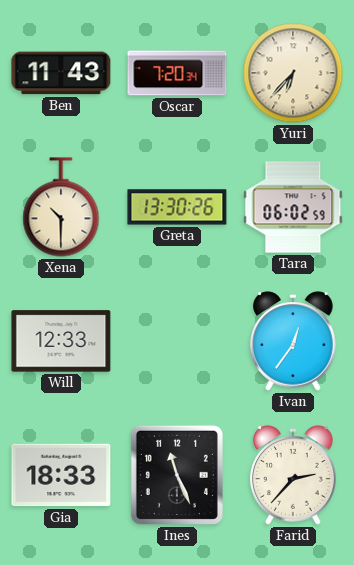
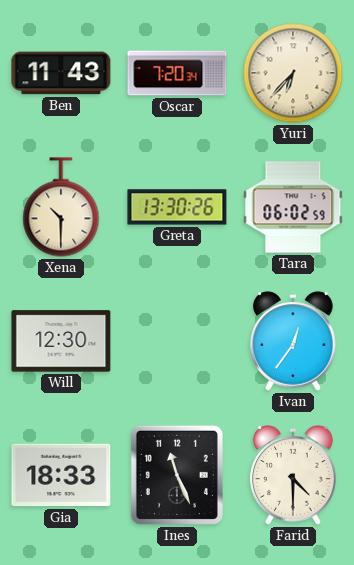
Will: 12:33 -> 12:30 (61, 341)
Farid: 2:37 -> 4:30 (293, 475)
